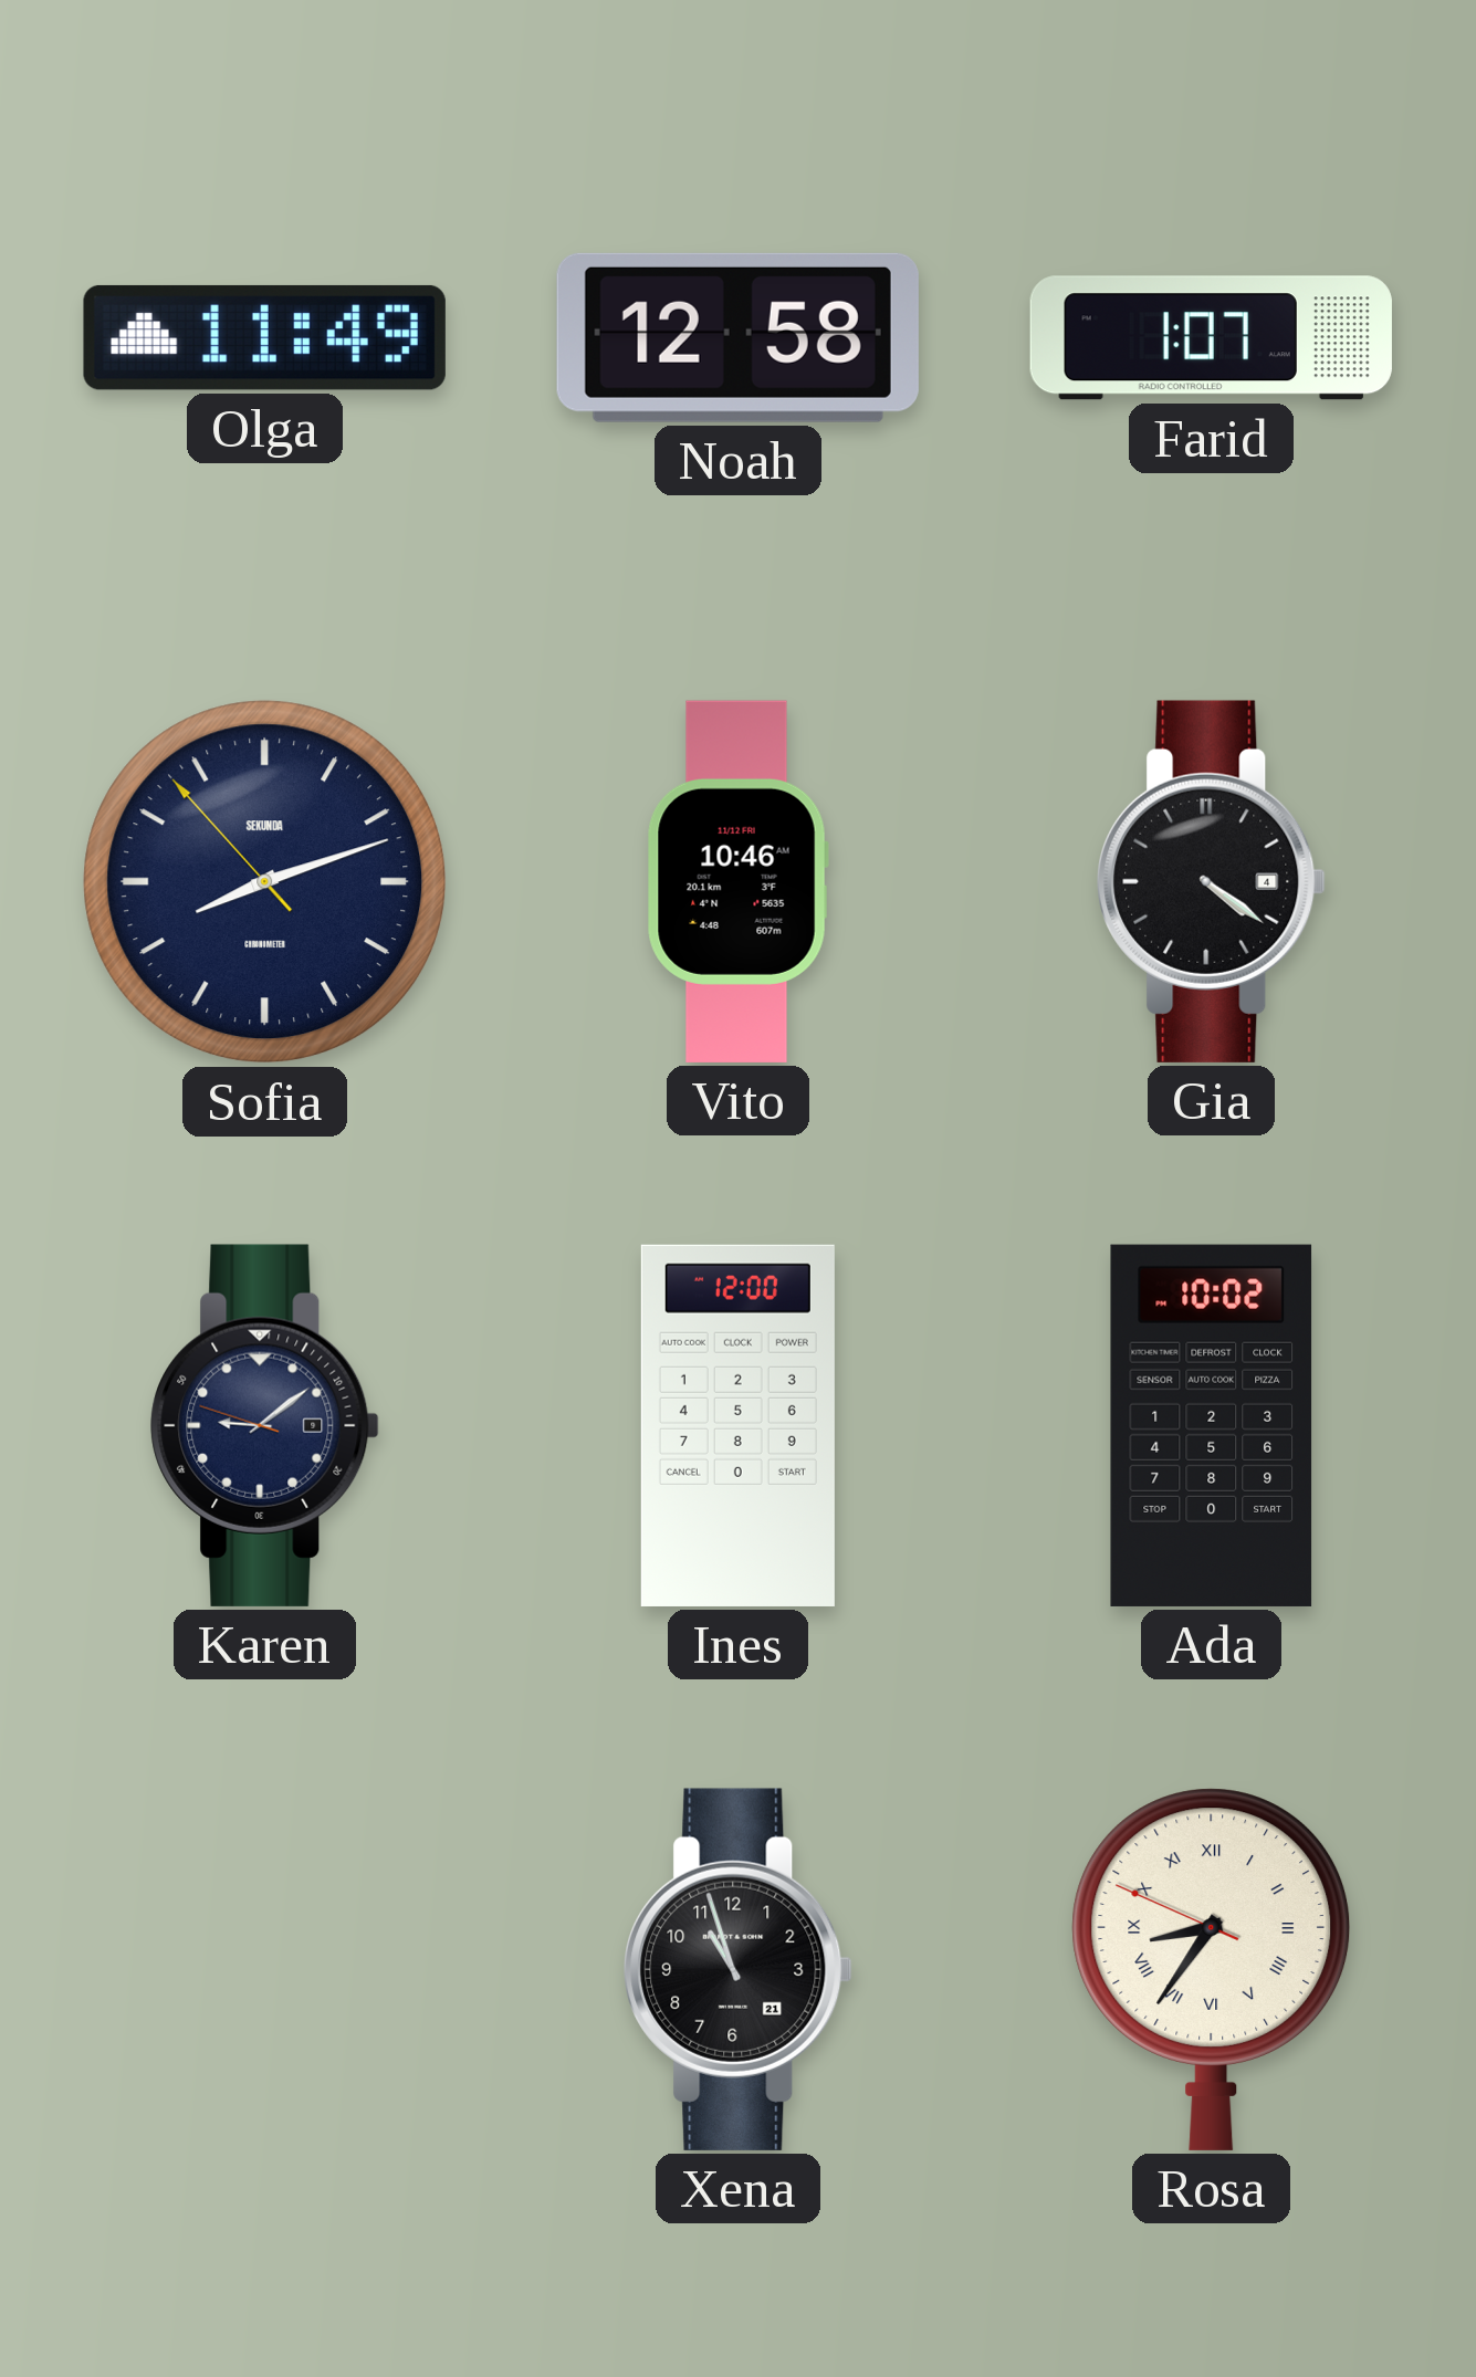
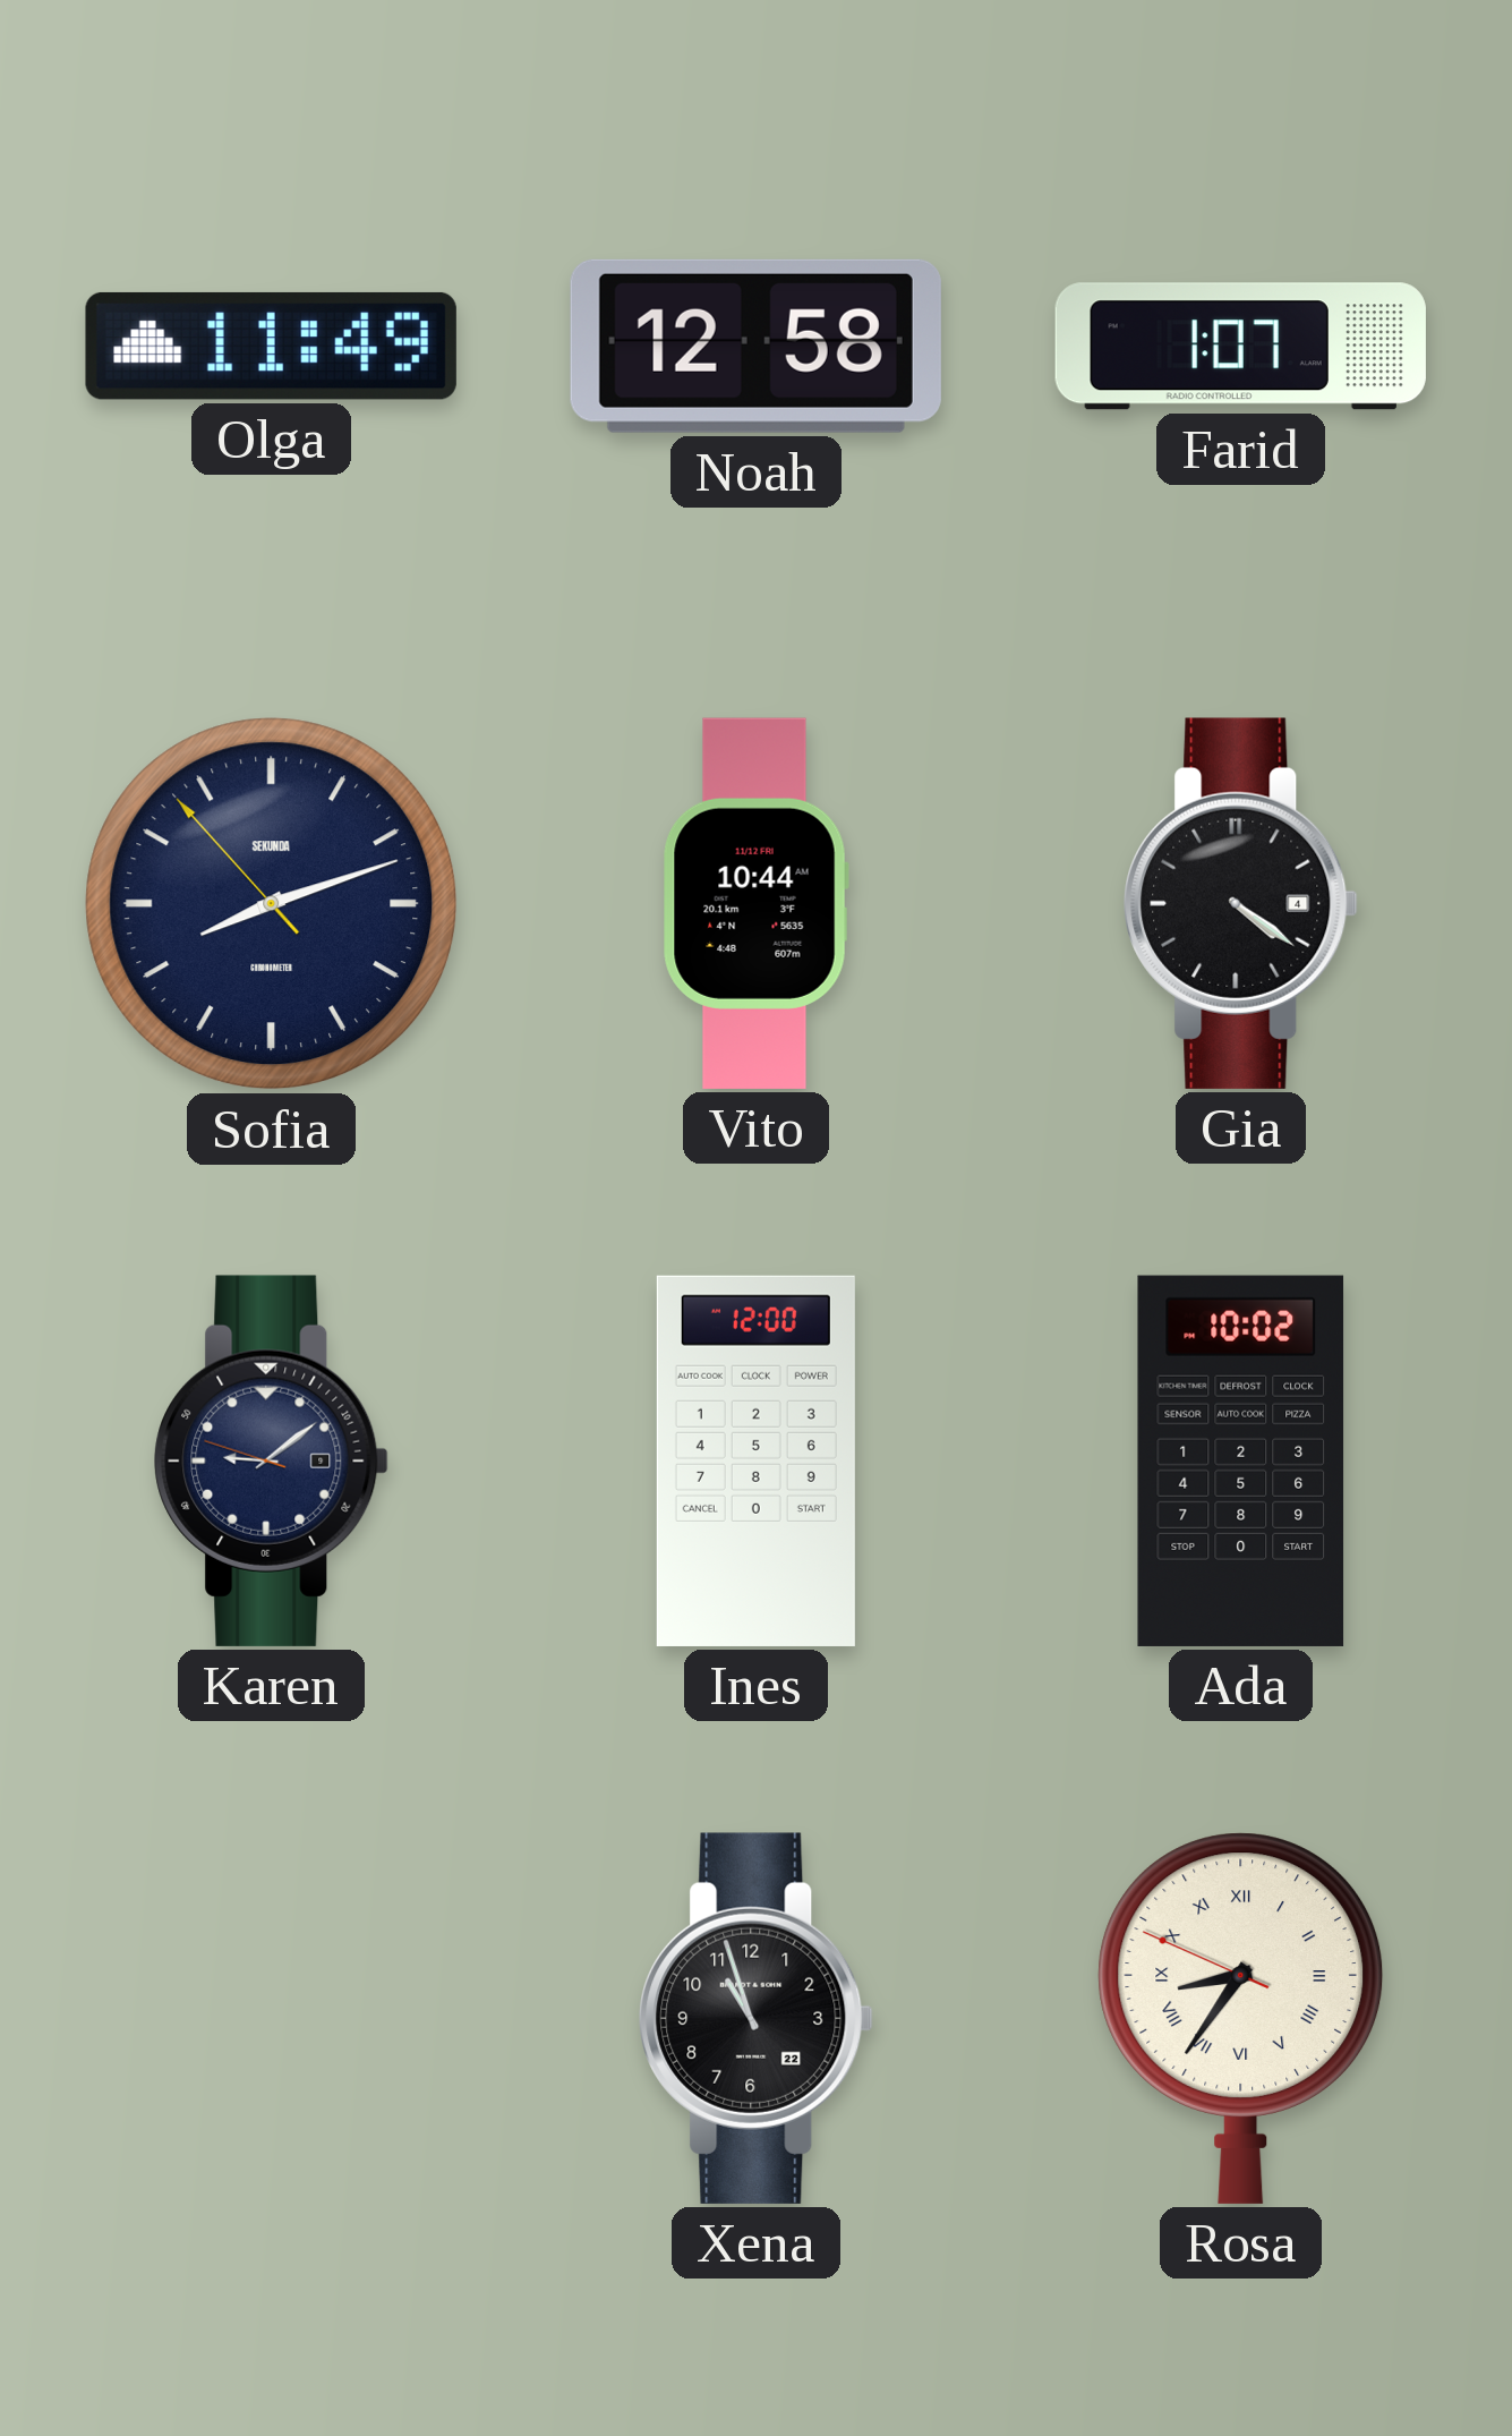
Vito: 10:46 -> 10:44 (755, 903)
Xena date: 21 -> 22 (757, 2018)
